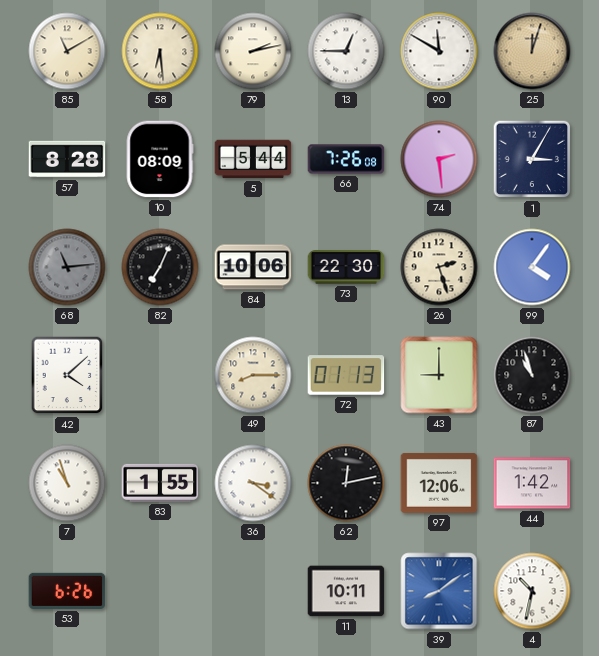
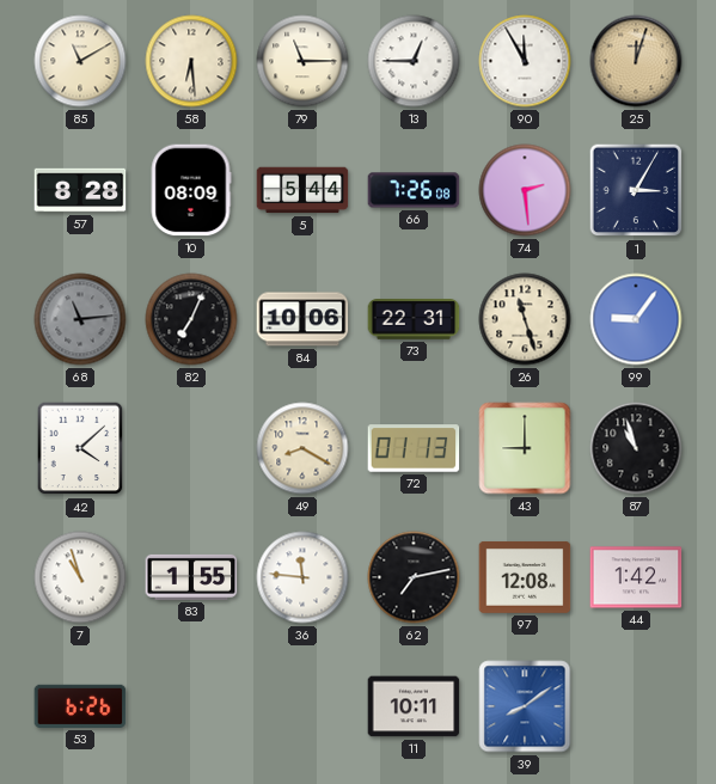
79: 2:13 -> 11:15 (302, 61)
90: 11:50 -> 11:55 (525, 61)
73: 22:30 -> 22:31 (414, 319)
26: 2:27 -> 11:27 (525, 319)
99: 4:06 -> 9:06 (636, 319)
49: 8:15 -> 8:20 (302, 448)
36: 3:21 -> 11:46 (302, 577)
62: 12:13 -> 7:13 (414, 577)
97: 12:06 -> 12:08 (525, 577)
4: 10:32 -> none (532, 591)
